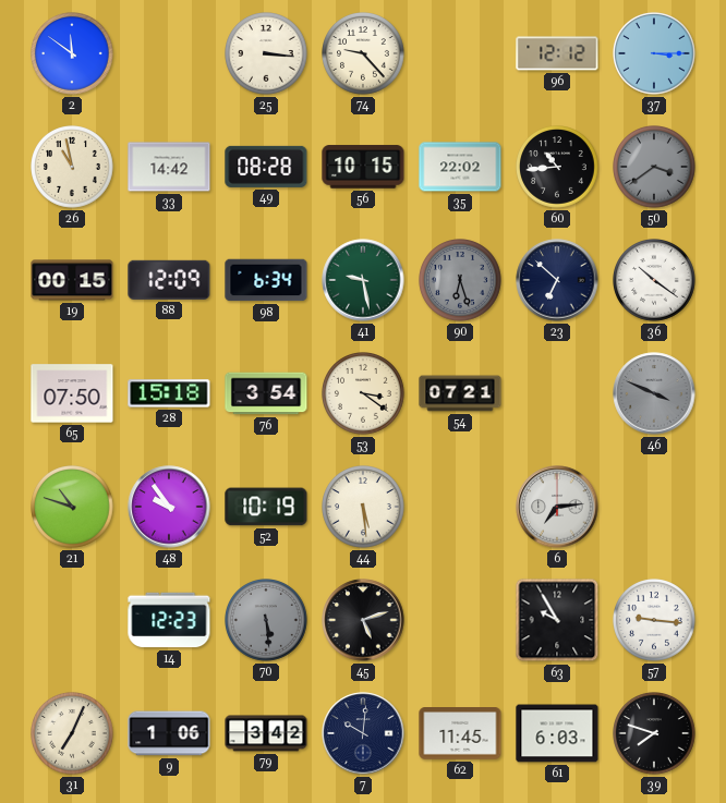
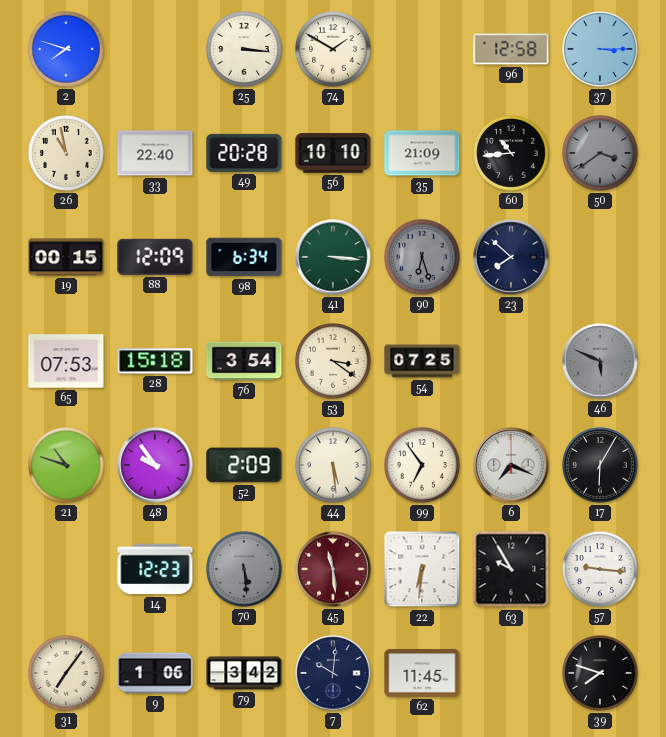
2: 11:51 -> 7:48 (67, 50)
74: 9:23 -> 1:50 (334, 50)
96: 12:12 -> 12:58 (511, 49)
33: 14:42 -> 22:40 (155, 153)
49: 08:28 -> 20:28 (244, 153)
56: 10:15 -> 10:10 (333, 153)
35: 22:02 -> 21:09 (422, 153)
41: 9:28 -> 3:16 (333, 257)
23: 6:52 -> 7:52 (511, 257)
36: 10:21 -> none (655, 281)
65: 07:50 -> 07:53 (66, 361)
54: 07:21 -> 07:25 (422, 361)
46: 3:49 -> 5:49 (600, 361)
52: 10:19 -> 2:09 (244, 465)
99: none -> 6:54 (423, 466)
6: 7:14 -> 7:19 (511, 465)
17: none -> 6:05 (601, 466)
45: 5:12 -> 11:29 (333, 569)
45 dial: black -> burgundy (333, 569)
22: none -> 6:31 (422, 569)
31: 7:04 -> 7:06 (67, 674)
61: 6:03 -> none (557, 733)
